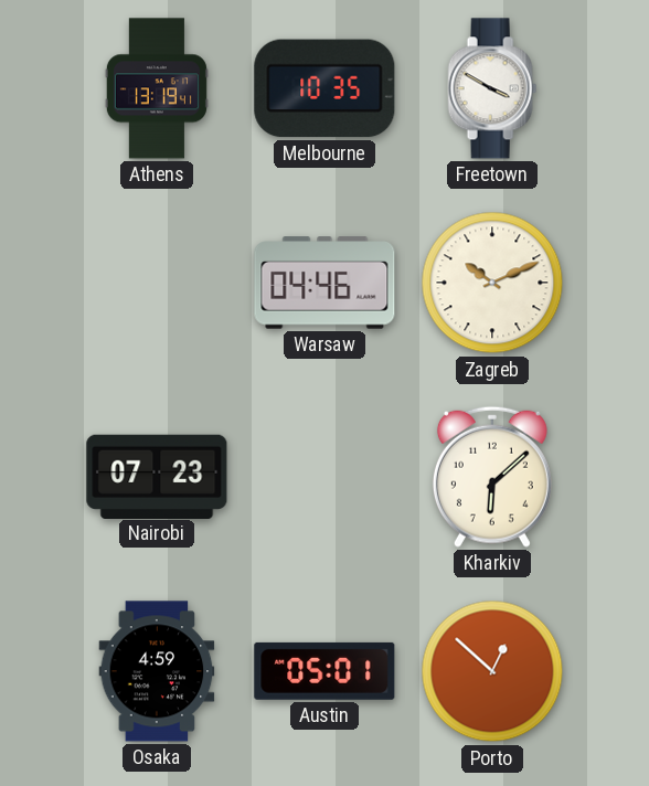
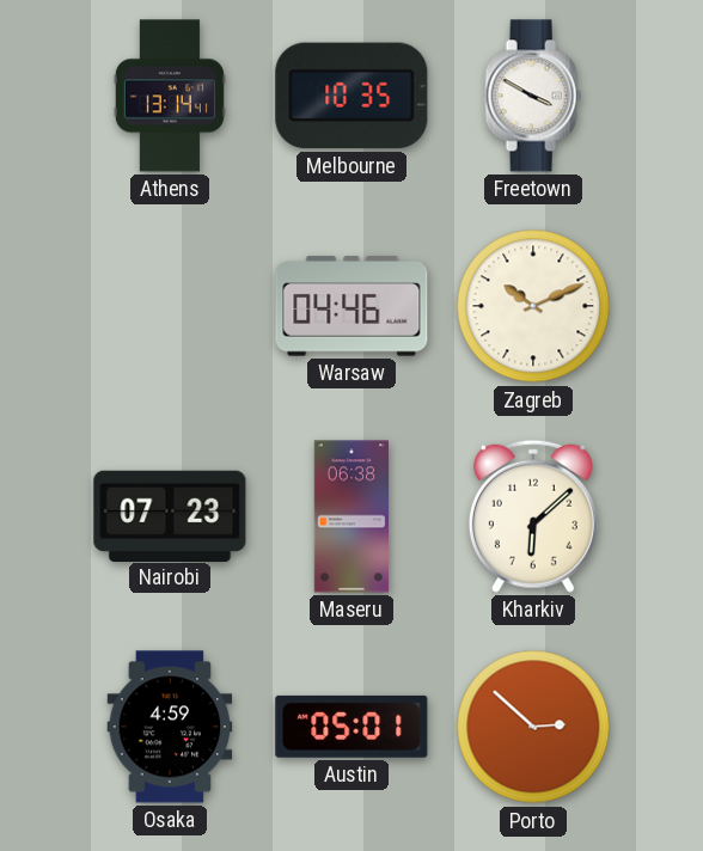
Athens: 13:19 -> 13:14 (170, 96)
Maseru: none -> 06:38 (350, 516)
Porto: 12:52 -> 2:52 (533, 727)
